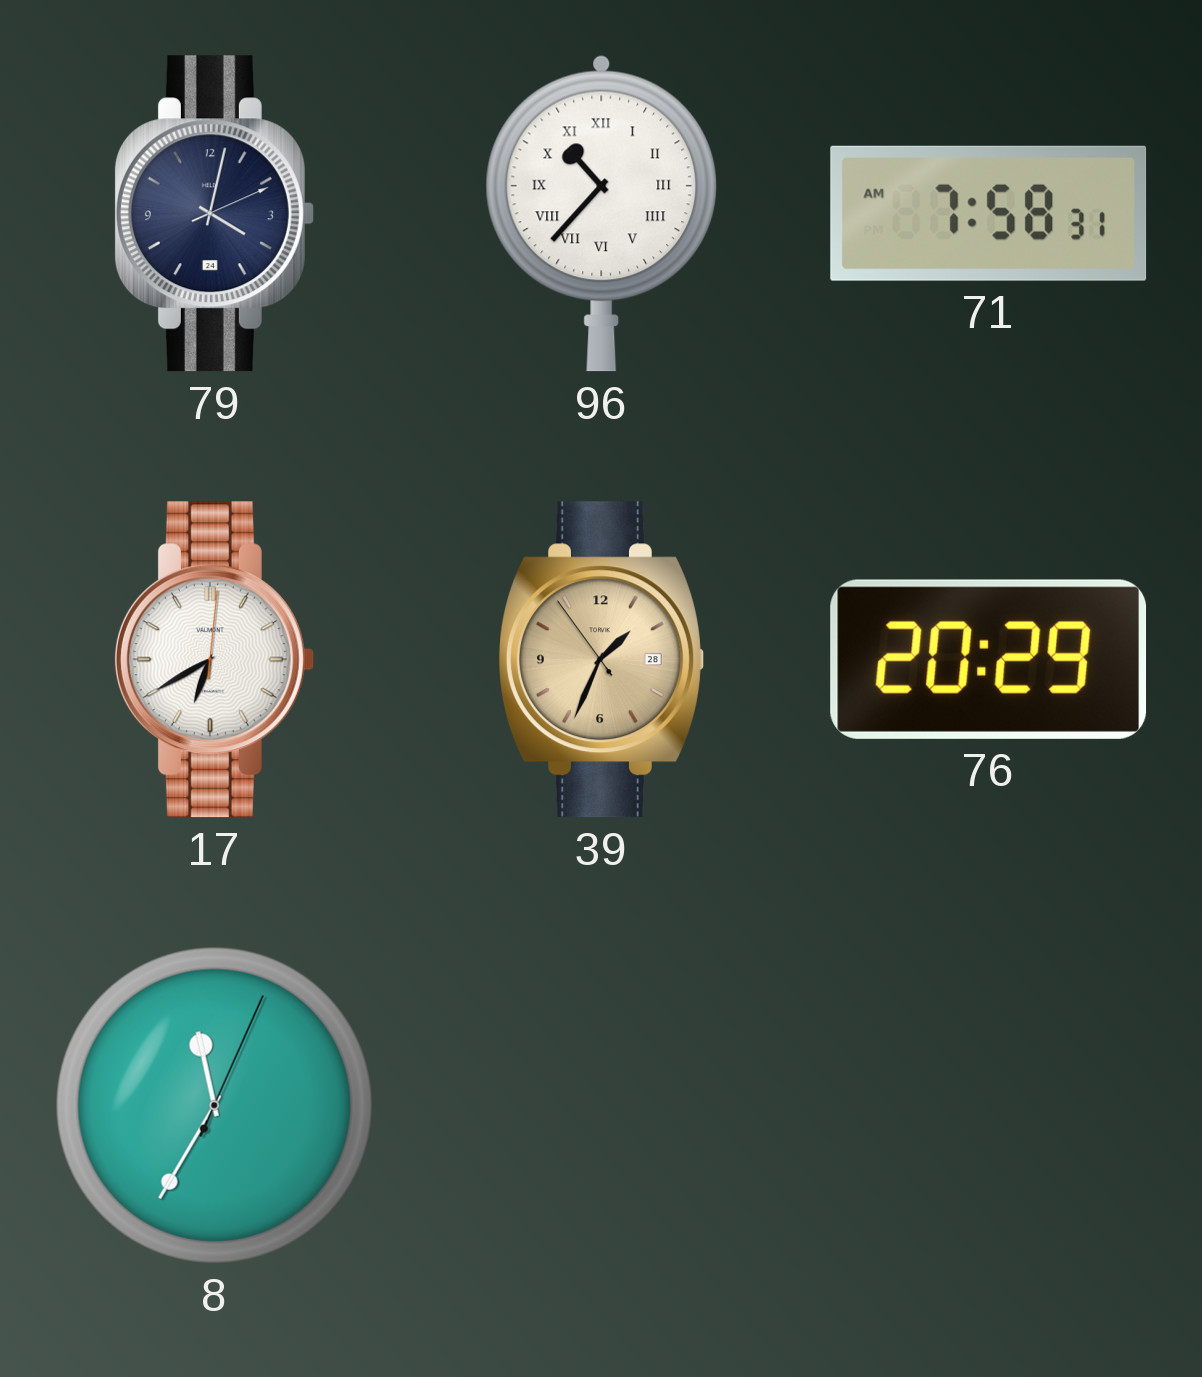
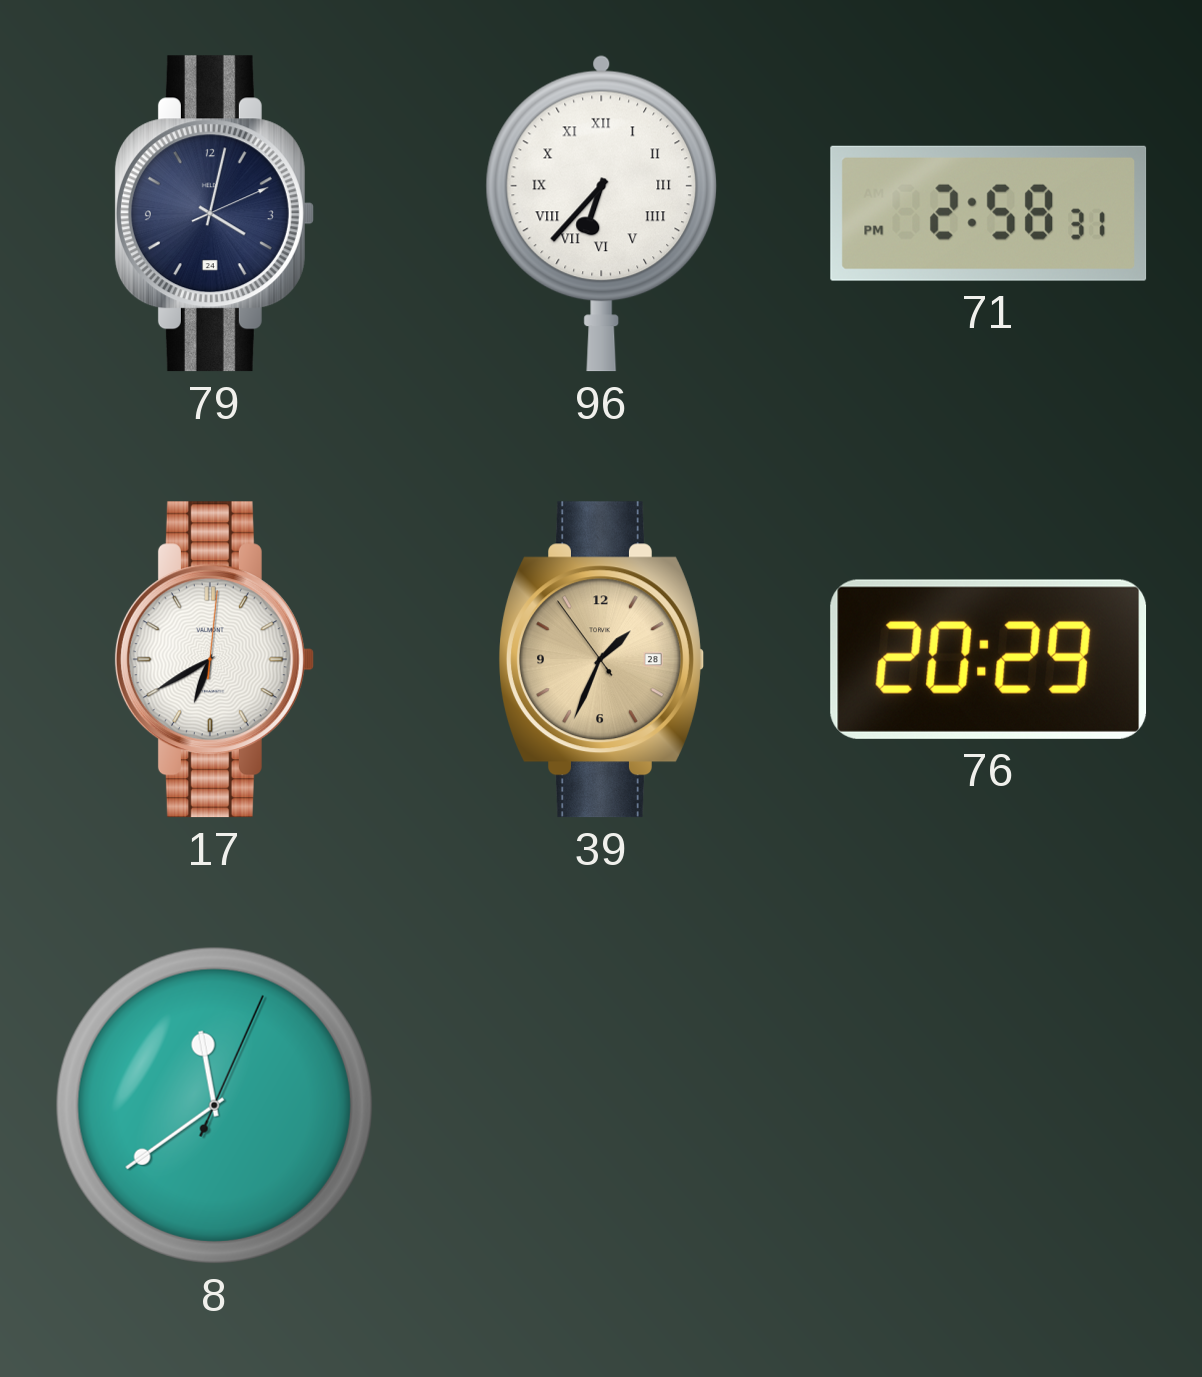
96: 10:37 -> 6:37 (602, 213)
71: 7:58 -> 2:58 (989, 213)
8: 11:35 -> 11:39 (214, 1105)
